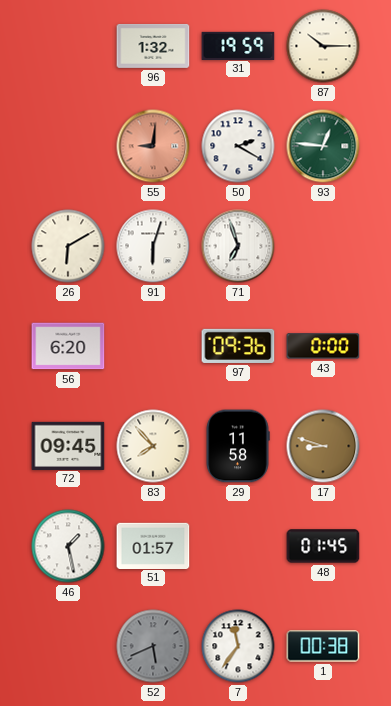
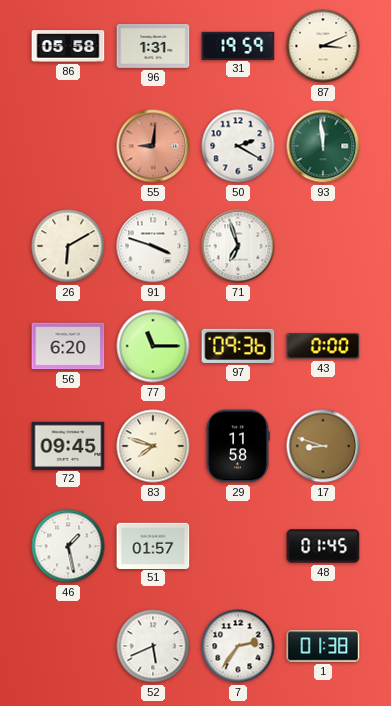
86: none -> 05:58 (68, 46)
96: 1:32 -> 1:31 (153, 46)
87: 10:15 -> 3:11 (323, 46)
93: 12:46 -> 11:59 (323, 146)
91: 6:03 -> 3:48 (153, 246)
77: none -> 11:15 (153, 346)
83: 7:53 -> 7:48 (153, 446)
52 dial: grey -> white (153, 646)
7: 11:36 -> 2:36 (238, 646)
1: 00:38 -> 01:38 (323, 646)
